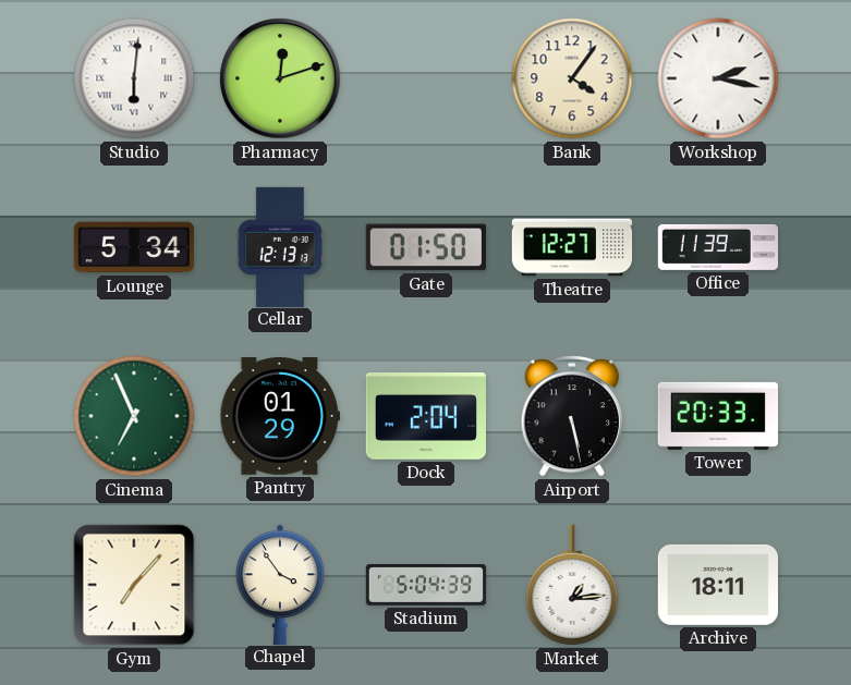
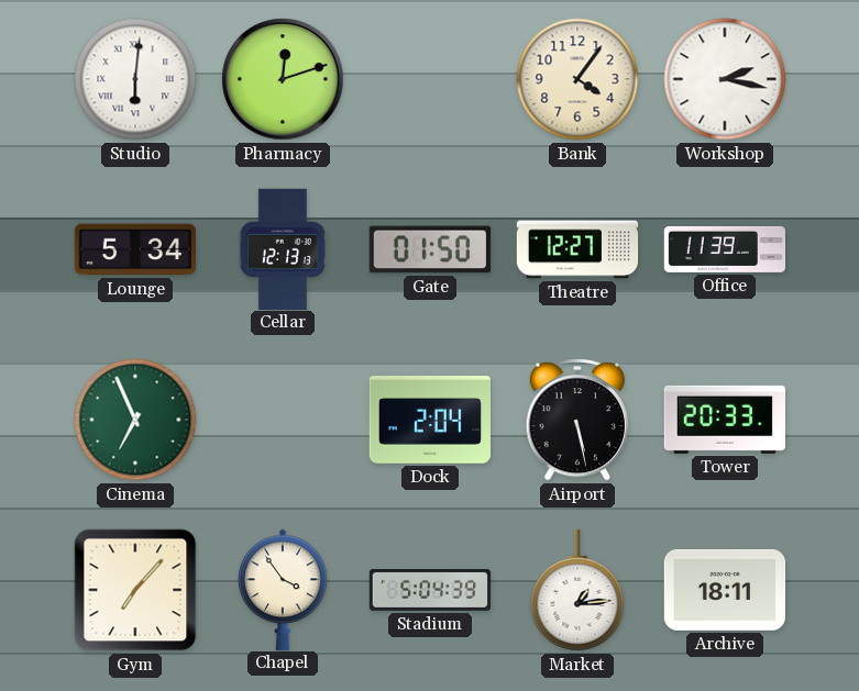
Pantry: 01:29 -> none (279, 416)
